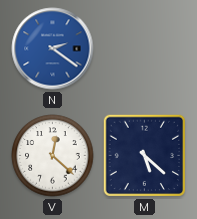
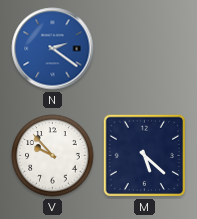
V: 12:22 -> 9:53 (53, 156)
